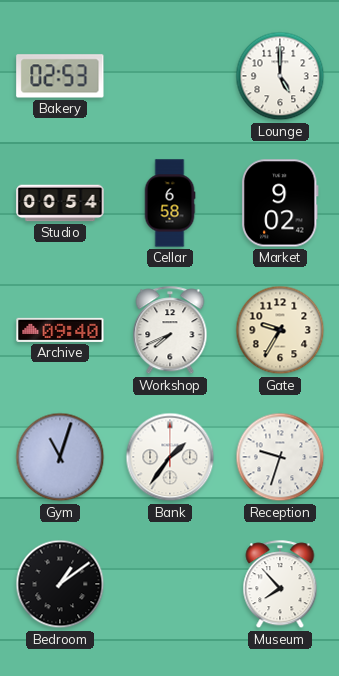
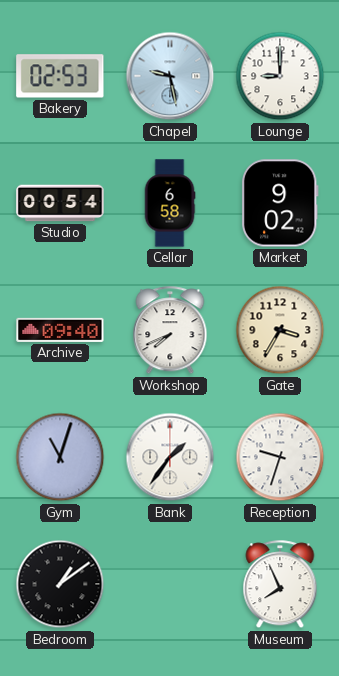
Chapel: none -> 9:28 (170, 76)
Lounge: 5:00 -> 9:00 (280, 76)
Gate: 9:35 -> 3:35 (280, 330)
Museum: 7:53 -> 7:56 (280, 585)
